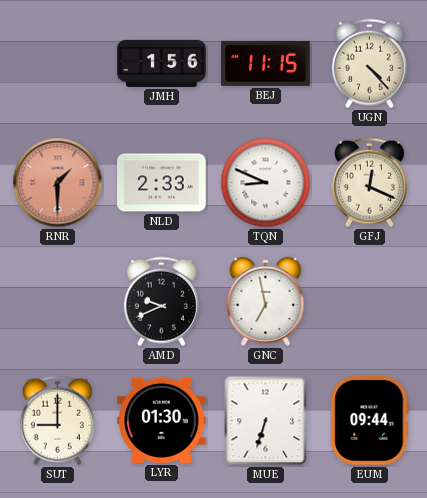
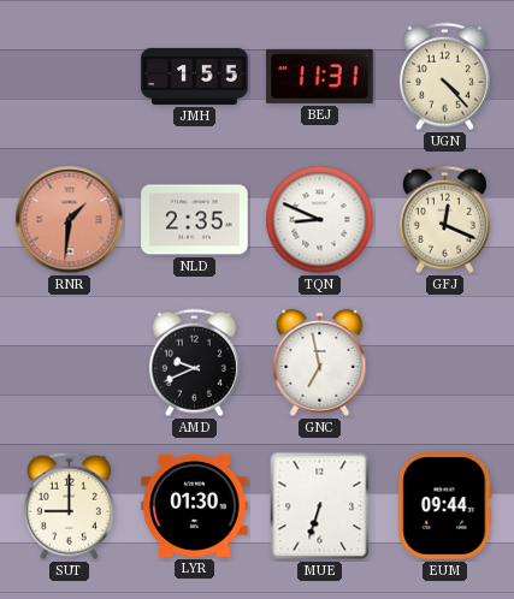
JMH: 1:56 -> 1:55 (195, 76)
BEJ: 11:15 -> 11:31 (320, 76)
RNR: 1:30 -> 1:31 (70, 220)
NLD: 2:33 -> 2:35 (195, 220)
